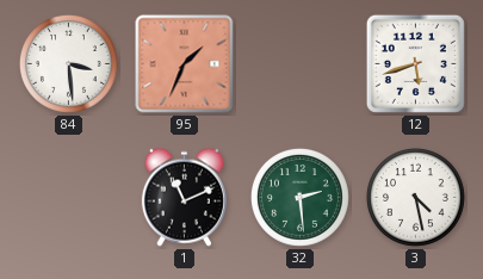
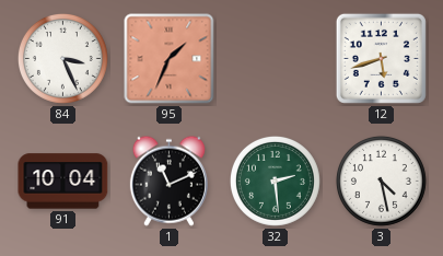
84: 3:29 -> 3:26 (62, 58)
91: none -> 10:04 (63, 182)
